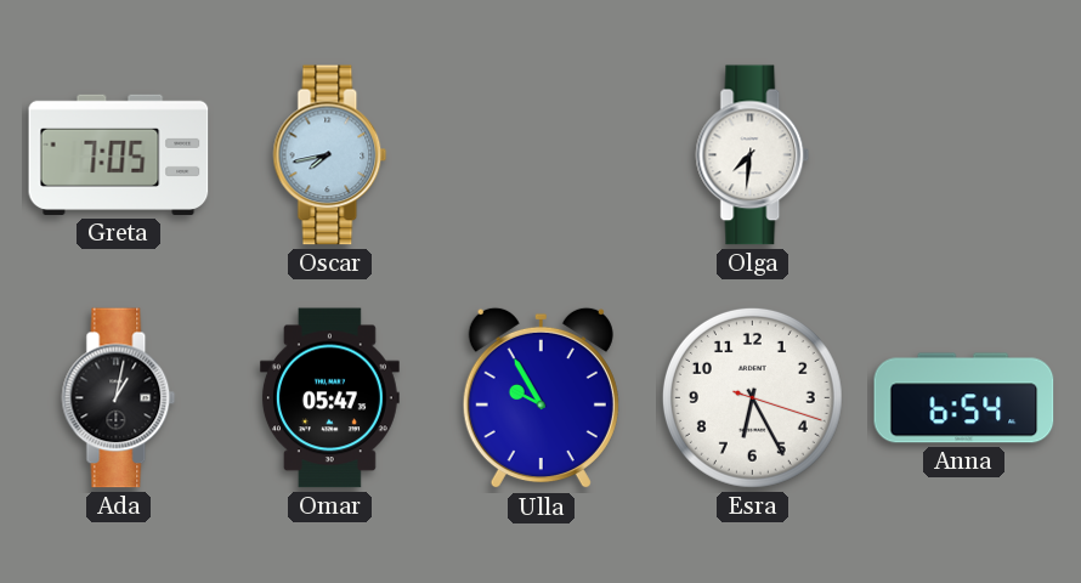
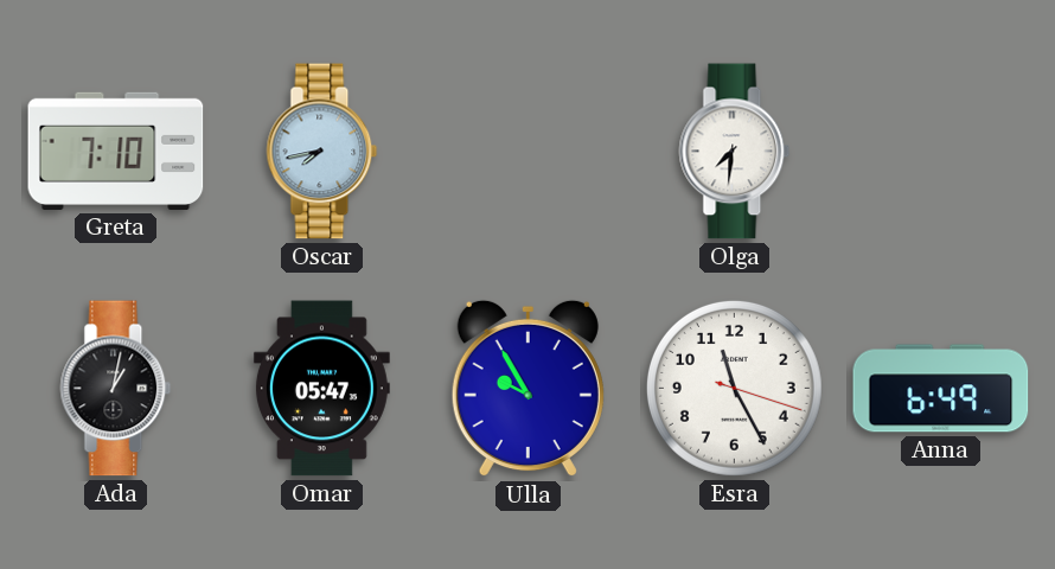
Greta: 7:05 -> 7:10 (116, 151)
Esra: 6:25 -> 11:25 (734, 388)
Anna: 6:54 -> 6:49 (941, 389)
